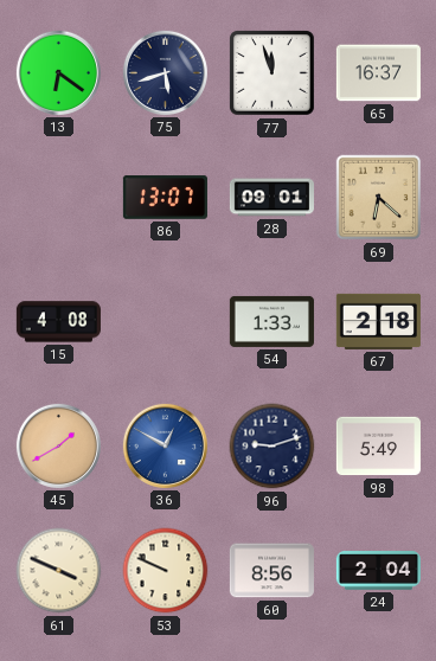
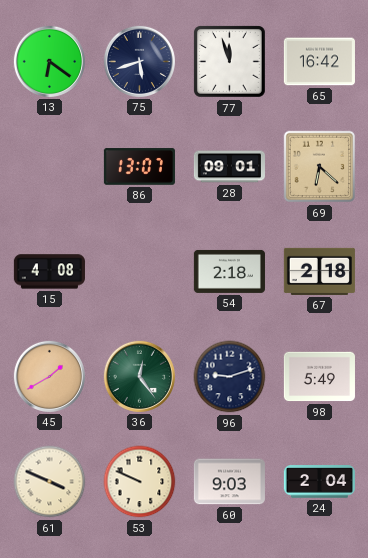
65: 16:37 -> 16:42 (319, 62)
54: 1:33 -> 2:18 (229, 271)
36: 12:50 -> 12:24 (139, 376)
36 dial: blue -> green (139, 376)
60: 8:56 -> 9:03 (229, 482)
